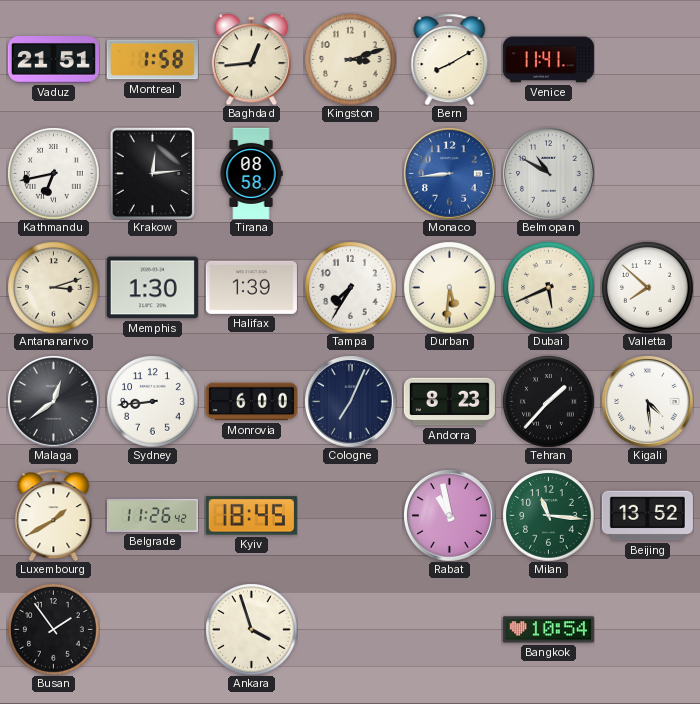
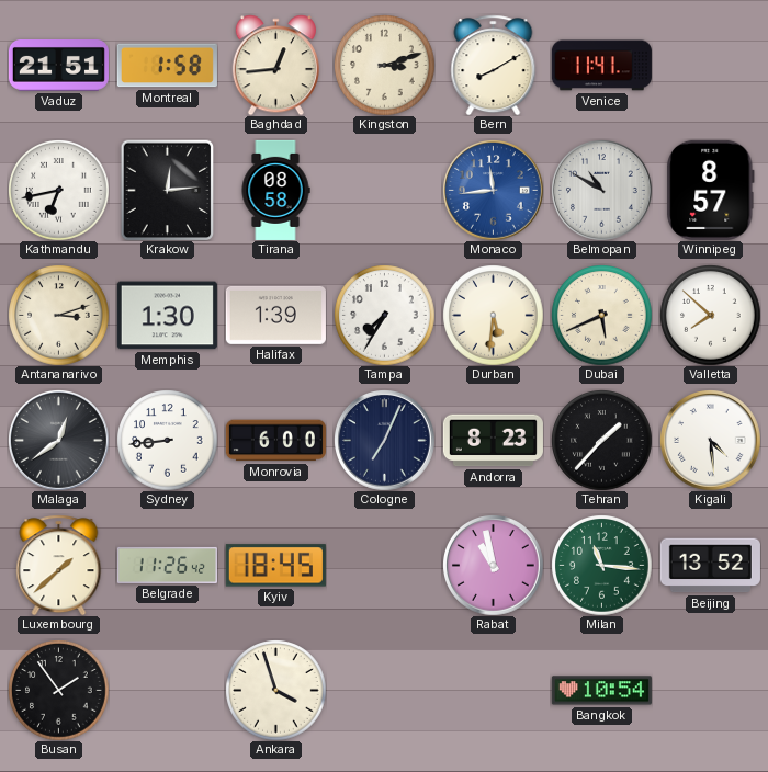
Monaco: 8:44 -> 11:44 (494, 191)
Winnipeg: none -> 8:57 (711, 190)
Luxembourg: 1:40 -> 1:38 (59, 565)
